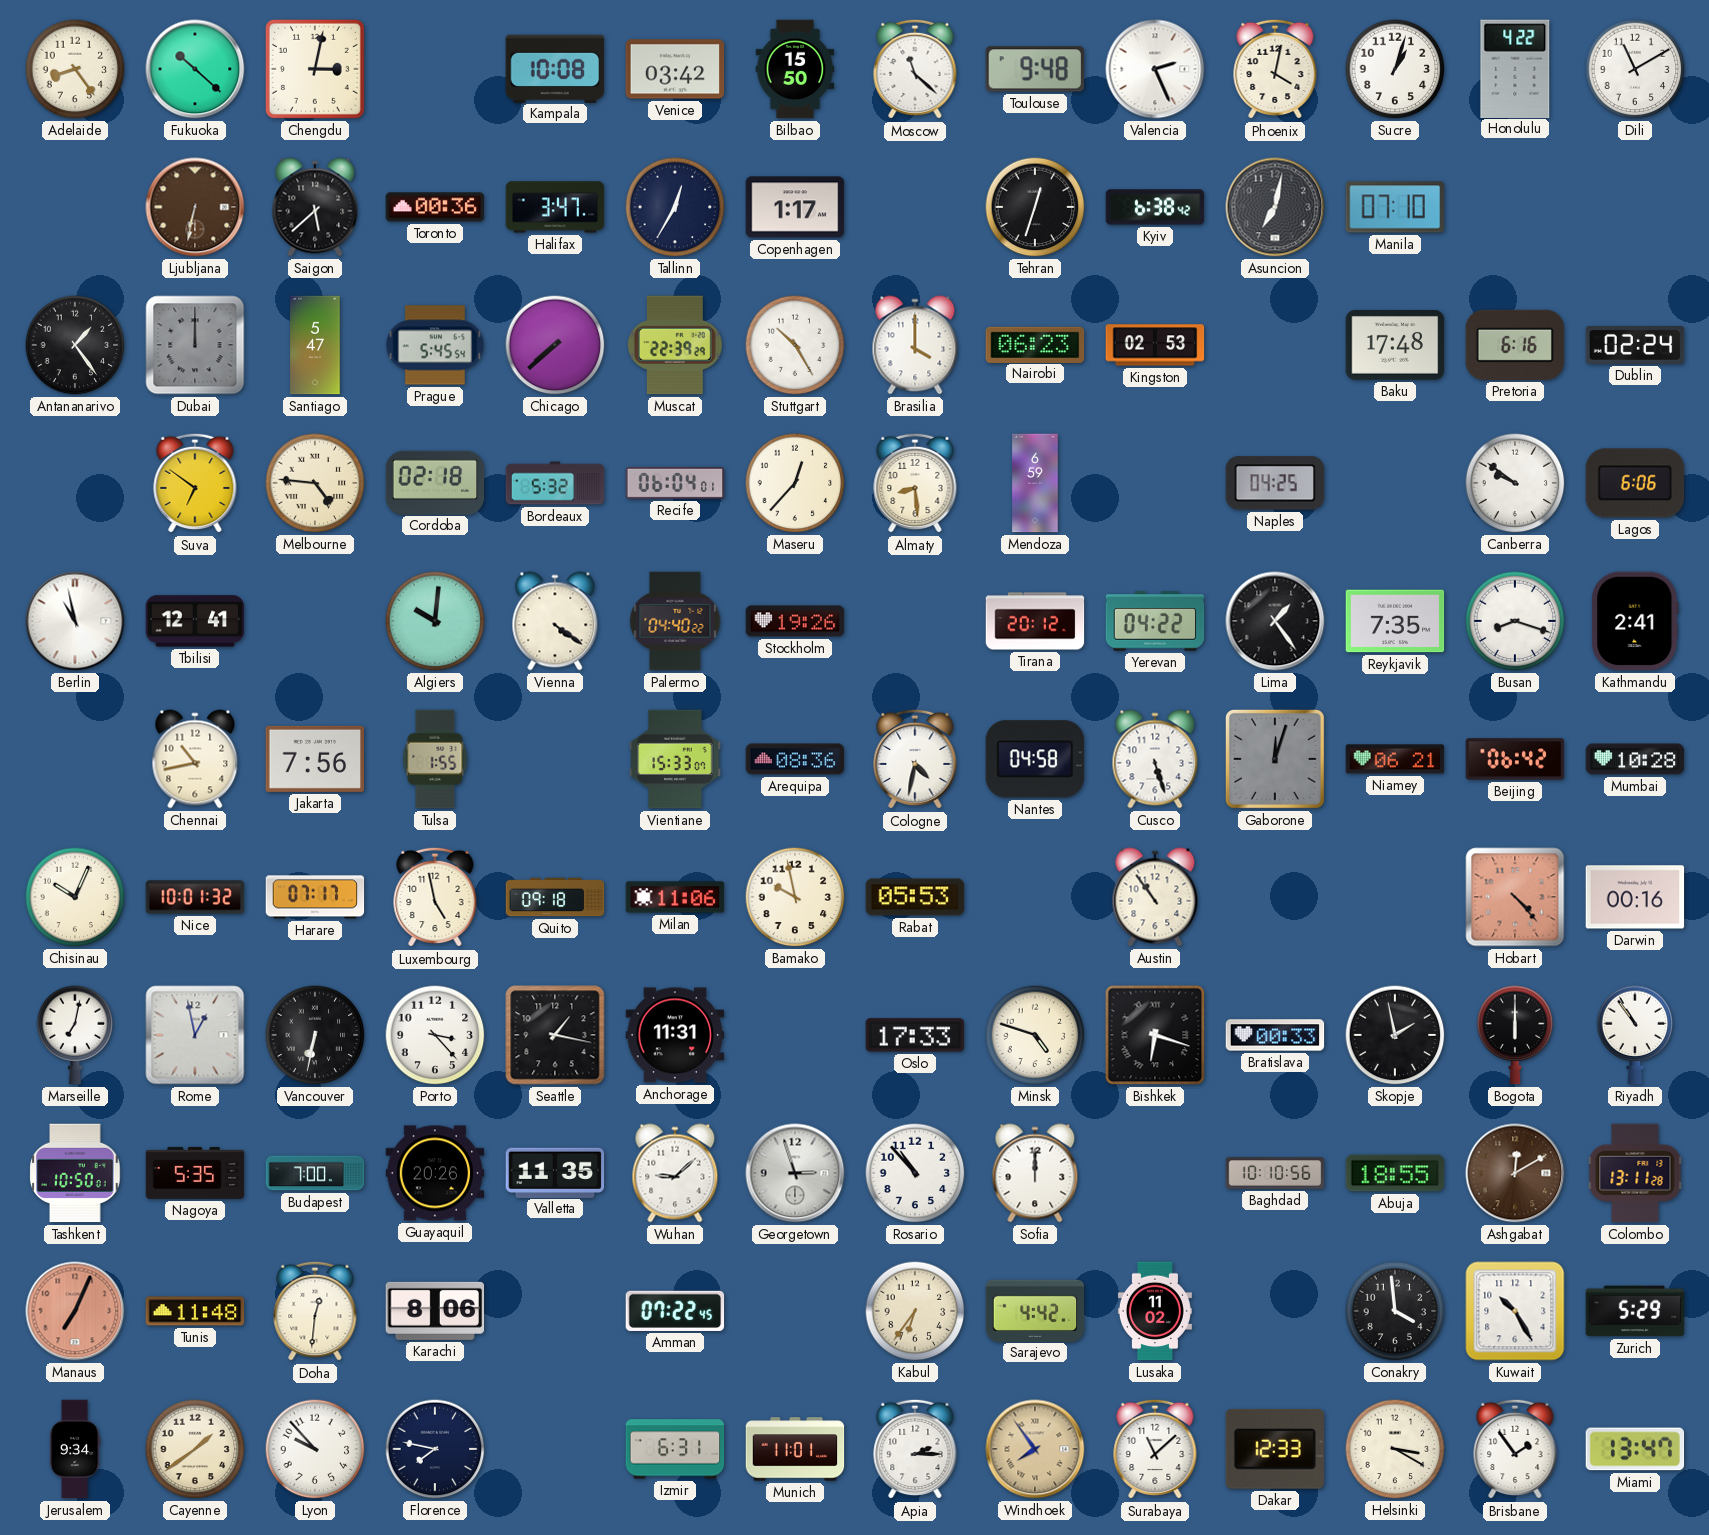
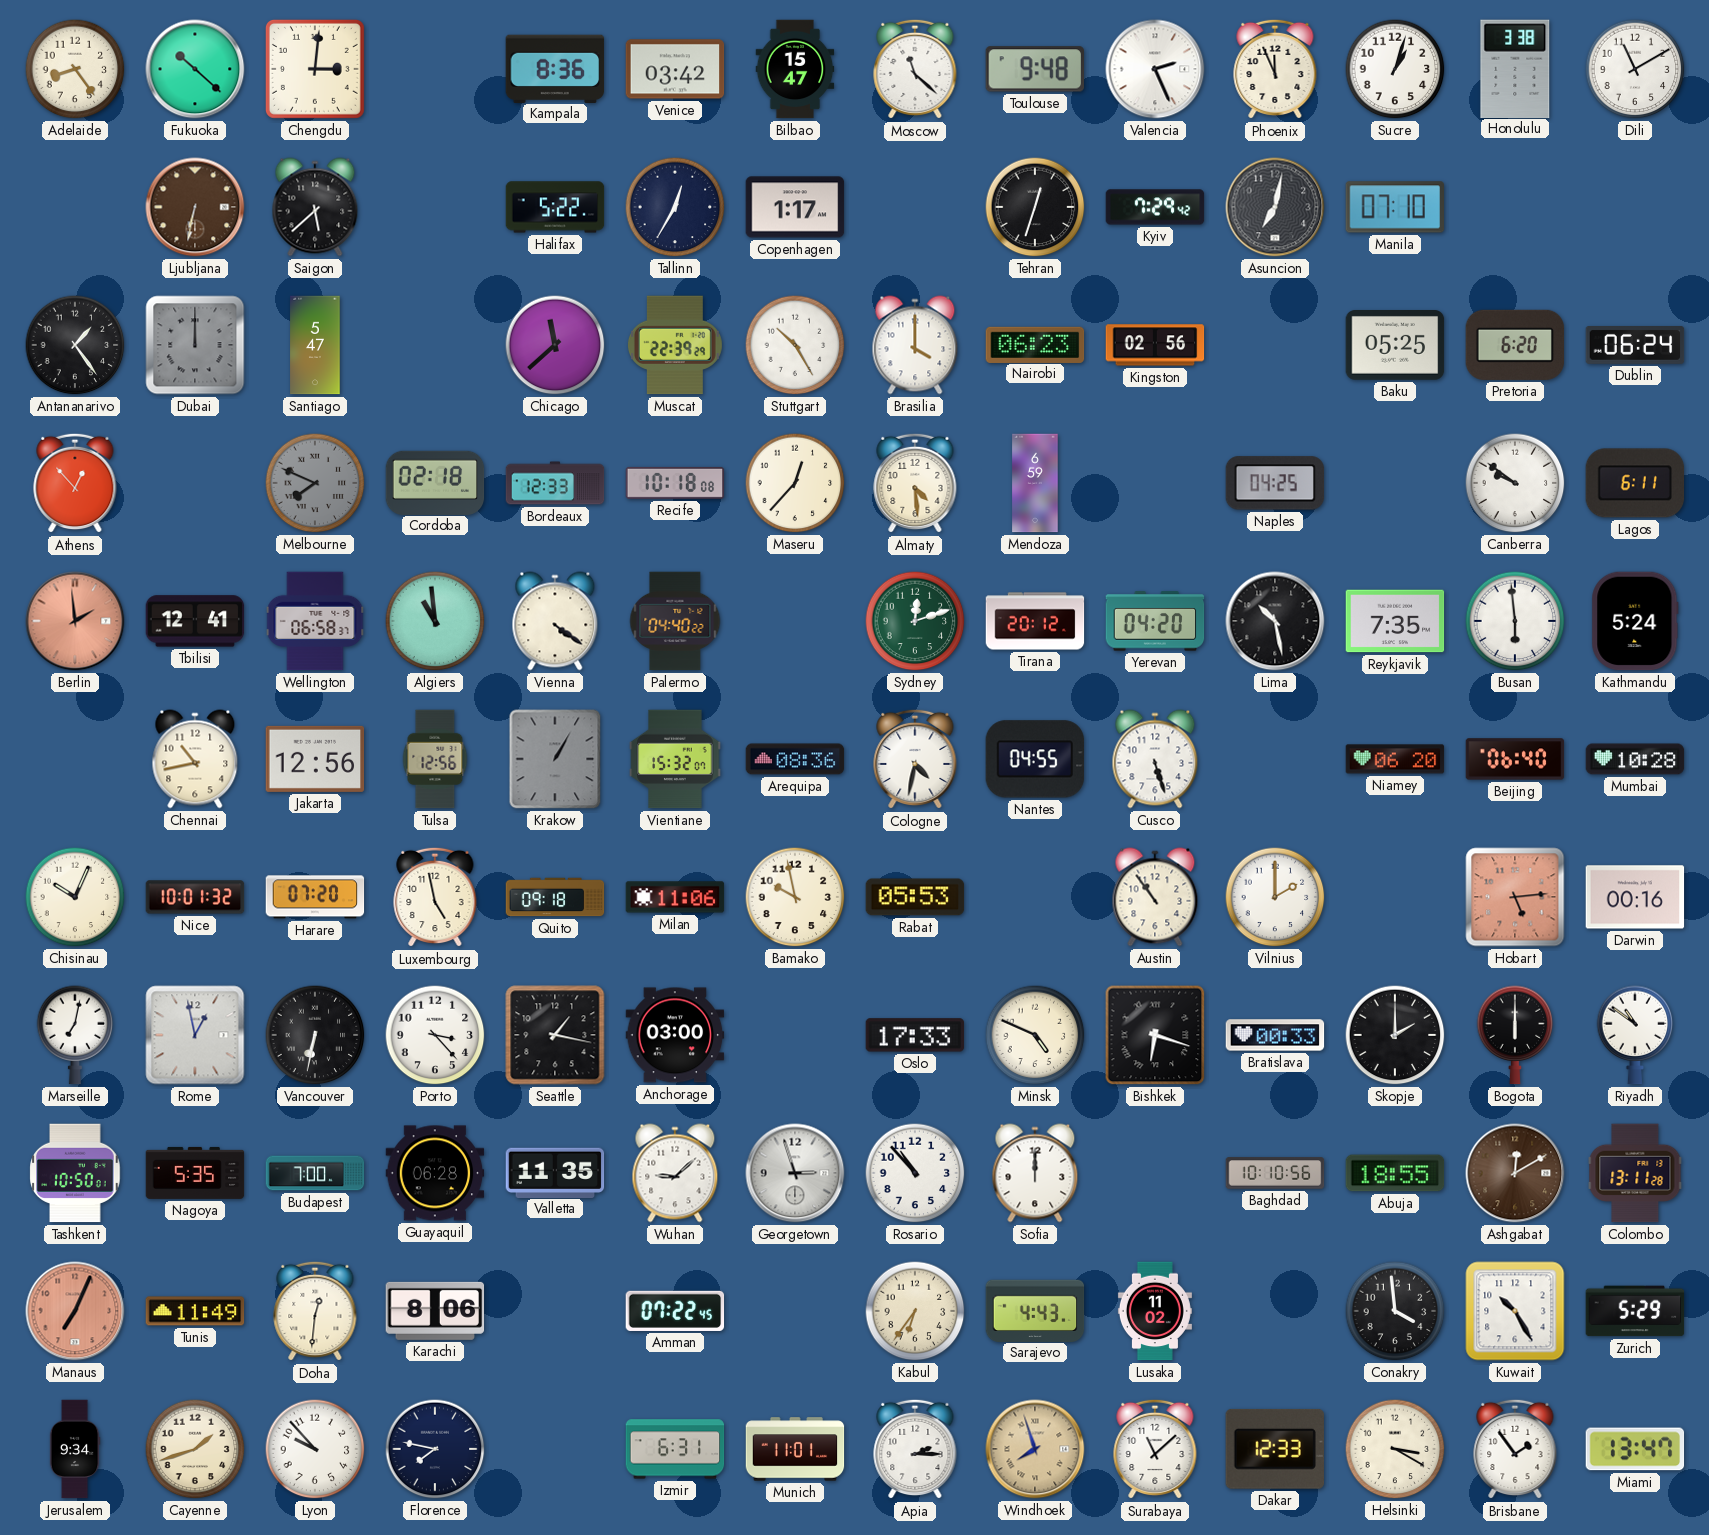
Chengdu: 3:02 -> 3:01 (315, 69)
Kampala: 10:08 -> 8:36 (555, 68)
Bilbao: 15:50 -> 15:47 (795, 69)
Phoenix: 4:02 -> 11:56 (1275, 69)
Honolulu: 4:22 -> 3:38 (1515, 68)
Toronto: 00:36 -> none (435, 207)
Halifax: 3:47 -> 5:22 (555, 207)
Kyiv: 6:38 -> 7:29 (1155, 207)
Prague: 5:45 -> none (435, 345)
Chicago: 7:38 -> 11:38 (555, 345)
Kingston: 02:53 -> 02:56 (1155, 345)
Baku: 17:48 -> 05:25 (1395, 346)
Pretoria: 6:16 -> 6:20 (1515, 345)
Dublin: 02:24 -> 06:24 (1635, 346)
Athens: none -> 12:53 (75, 483)
Suva: 6:51 -> none (195, 483)
Melbourne: 4:46 -> 7:49 (315, 483)
Melbourne dial: cream -> grey (315, 483)
Bordeaux: 5:32 -> 12:33 (555, 483)
Recife: 06:04 -> 10:18 (675, 483)
Almaty: 8:29 -> 4:29 (915, 483)
Lagos: 6:06 -> 6:11 (1635, 483)
Berlin: 10:58 -> 1:59 (75, 621)
Berlin dial: white -> salmon (75, 621)
Wellington: none -> 06:58 (315, 621)
Algiers: 10:01 -> 10:59 (435, 621)
Stockholm: 19:26 -> none (795, 621)
Sydney: none -> 12:12 (915, 621)
Yerevan: 04:22 -> 04:20 (1155, 621)
Lima: 1:24 -> 10:28 (1275, 621)
Busan: 8:18 -> 5:59 (1515, 621)
Kathmandu: 2:41 -> 5:24 (1635, 621)
Jakarta: 7:56 -> 12:56 (315, 759)
Tulsa: 1:55 -> 12:56 (435, 759)
Krakow: none -> 1:05 (555, 759)
Vientiane: 15:33 -> 15:32 (675, 759)
Nantes: 04:58 -> 04:55 (1035, 759)
Gaborone: 12:03 -> none (1275, 759)
Niamey: 06:21 -> 06:20 (1395, 759)
Beijing: 06:42 -> 06:40 (1515, 759)
Harare: 07:17 -> 07:20 (315, 897)
Vilnius: none -> 2:00 (1275, 897)
Hobart: 4:23 -> 5:14 (1515, 897)
Anchorage: 11:31 -> 03:00 (675, 1035)
Minsk: 4:48 -> 4:49 (1035, 1035)
Skopje: 1:58 -> 2:00 (1395, 1035)
Riyadh: 10:54 -> 10:51 (1635, 1035)
Guayaquil: 20:26 -> 06:28 (435, 1173)
Tunis: 11:48 -> 11:49 (195, 1311)
Sarajevo: 4:42 -> 4:43 (1035, 1310)
Cayenne: 1:39 -> 1:42 (195, 1449)
Windhoek: 7:54 -> 7:57 (1035, 1449)
